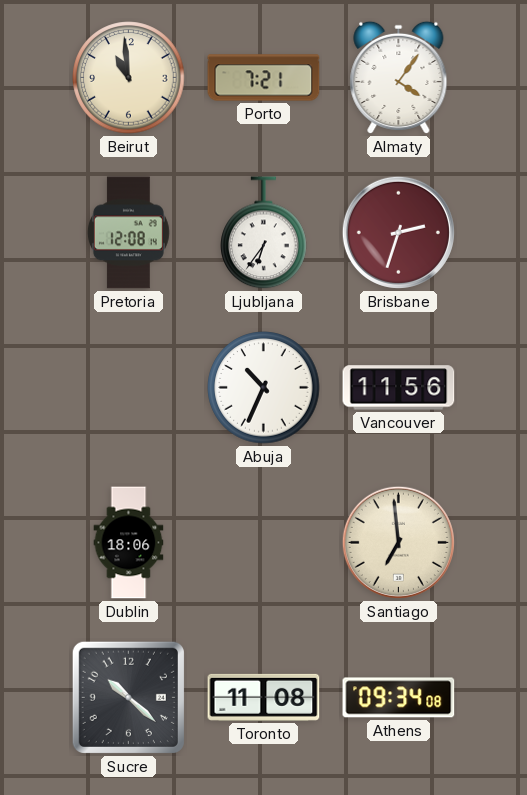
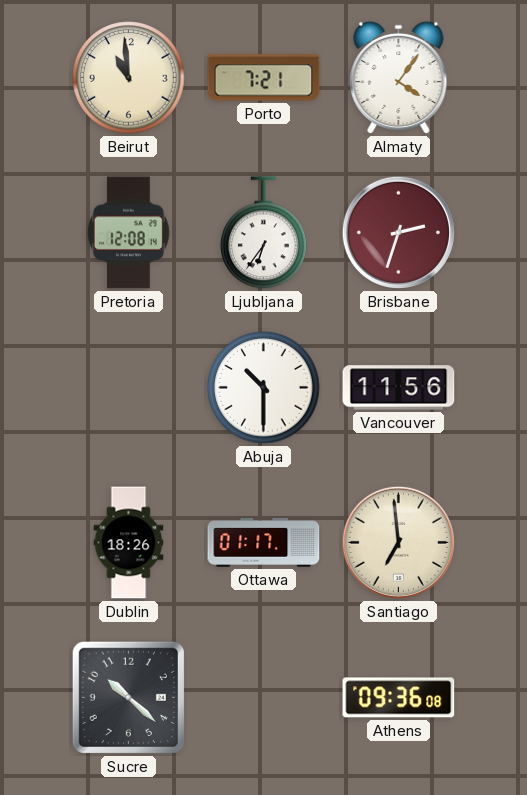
Abuja: 10:34 -> 10:30 (264, 388)
Dublin: 18:06 -> 18:26 (129, 543)
Ottawa: none -> 01:17 (264, 543)
Toronto: 11:08 -> none (264, 697)
Athens: 09:34 -> 09:36 (399, 698)
